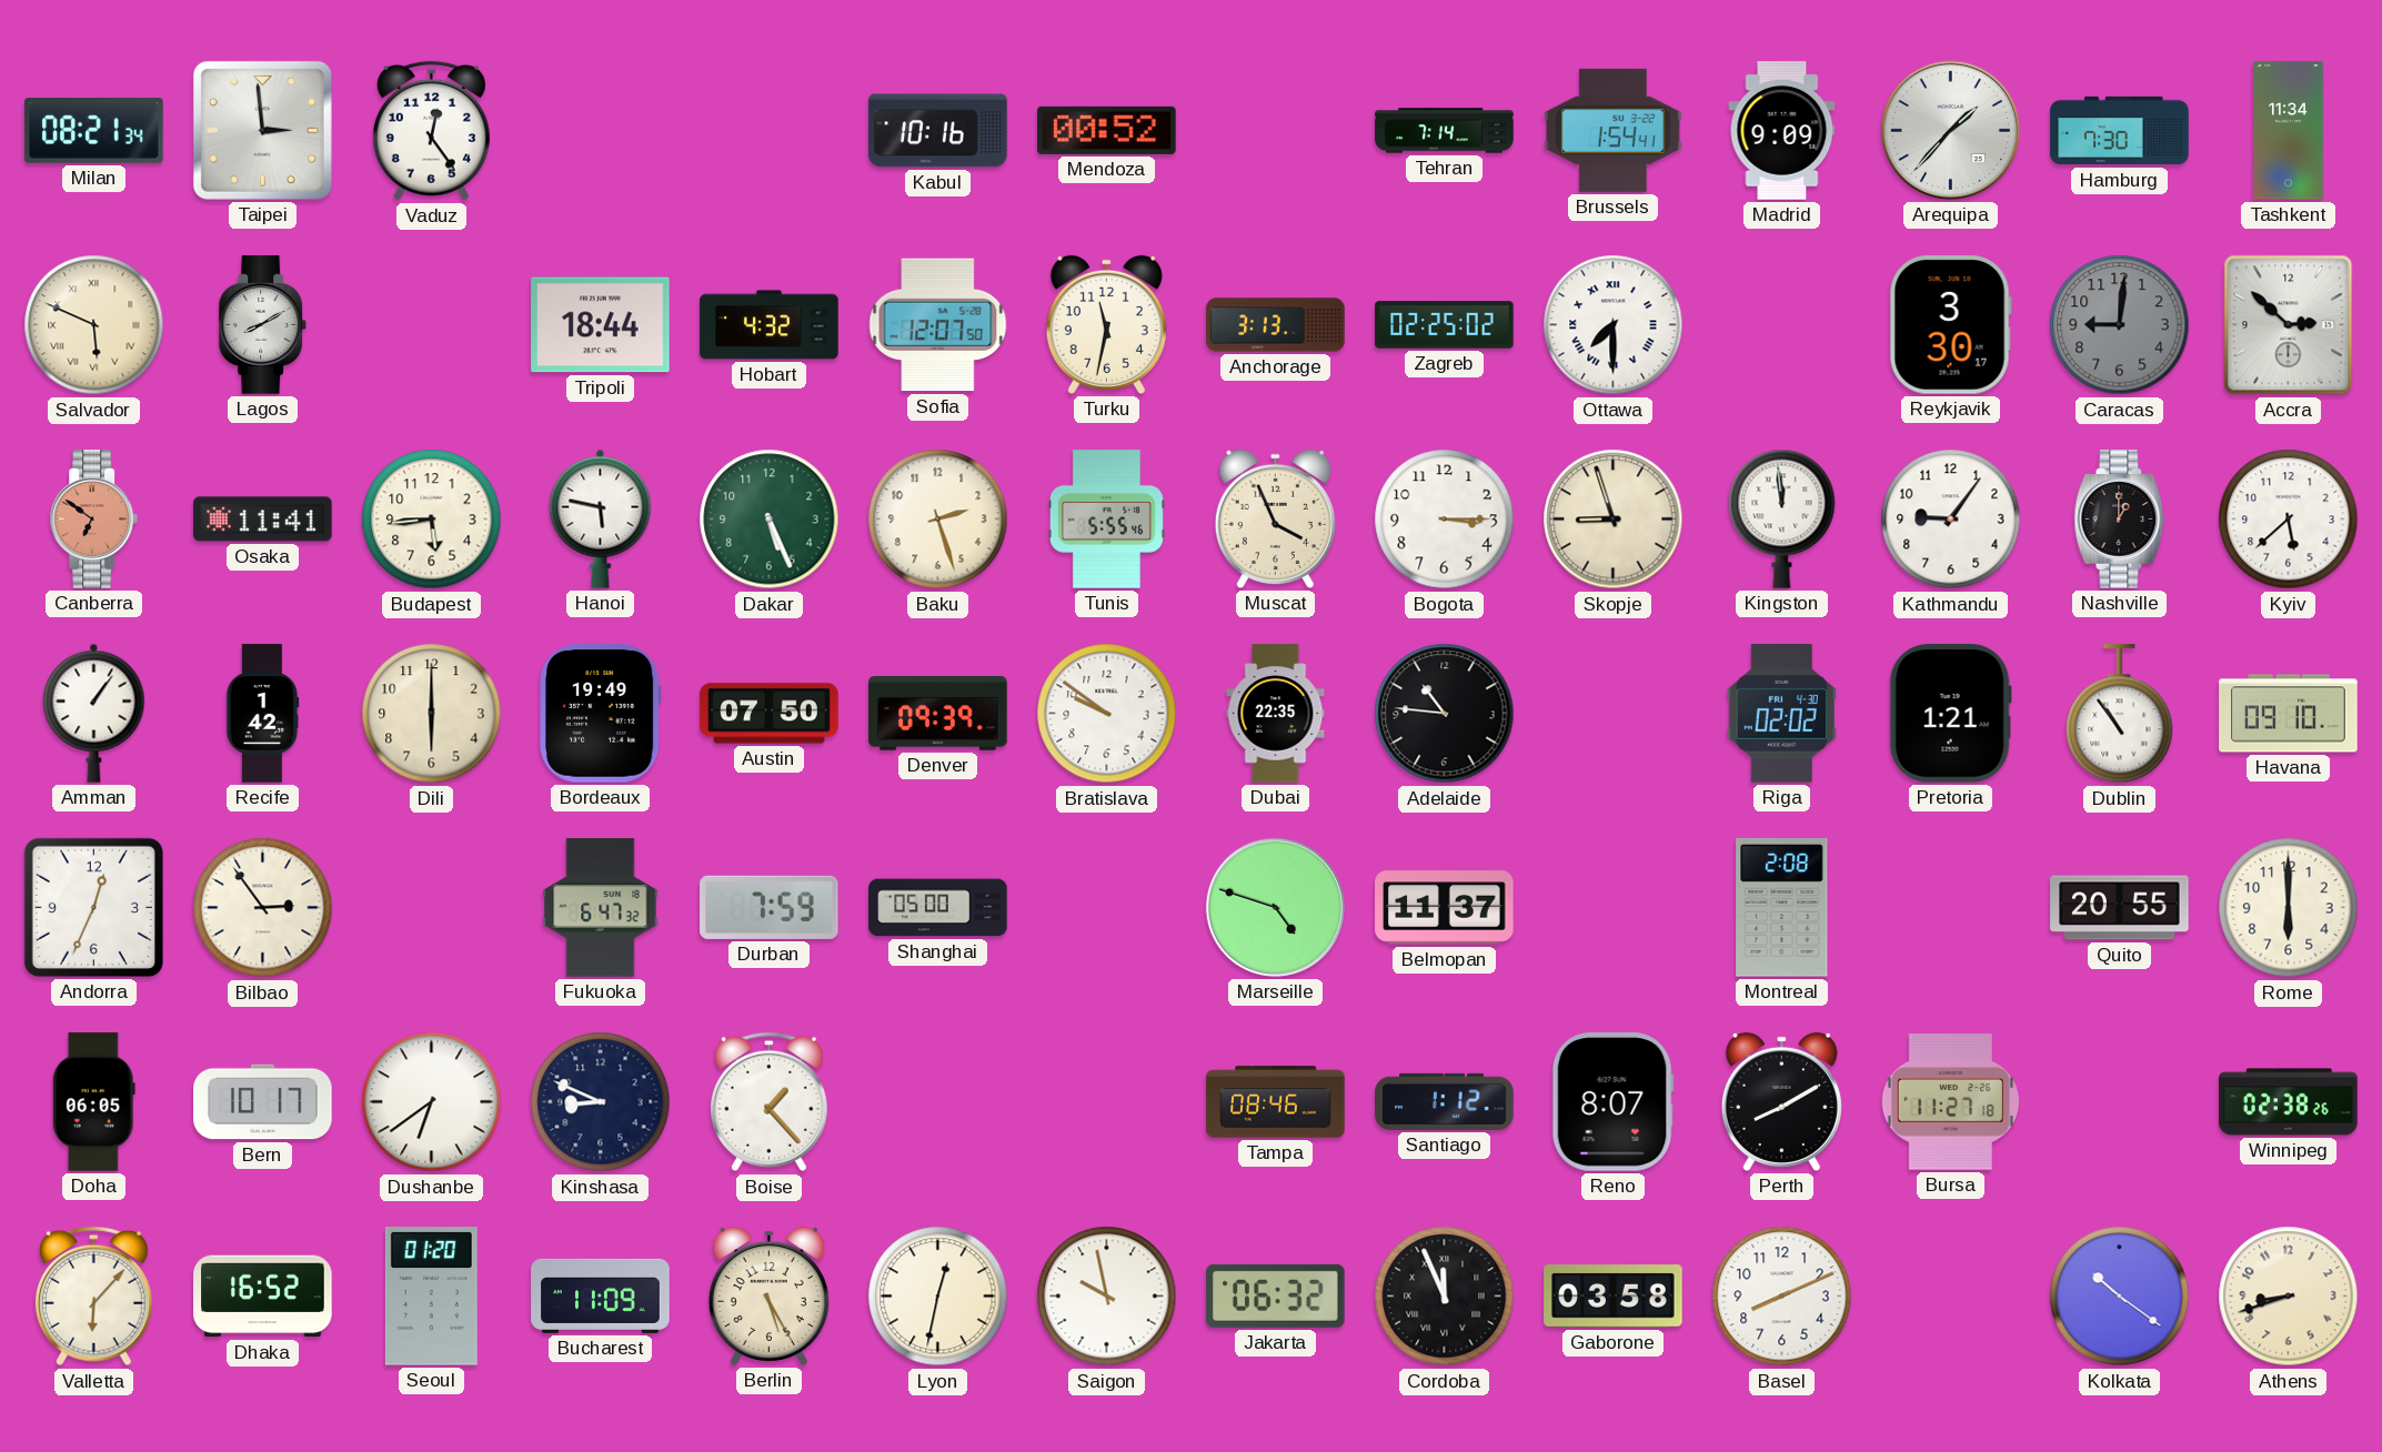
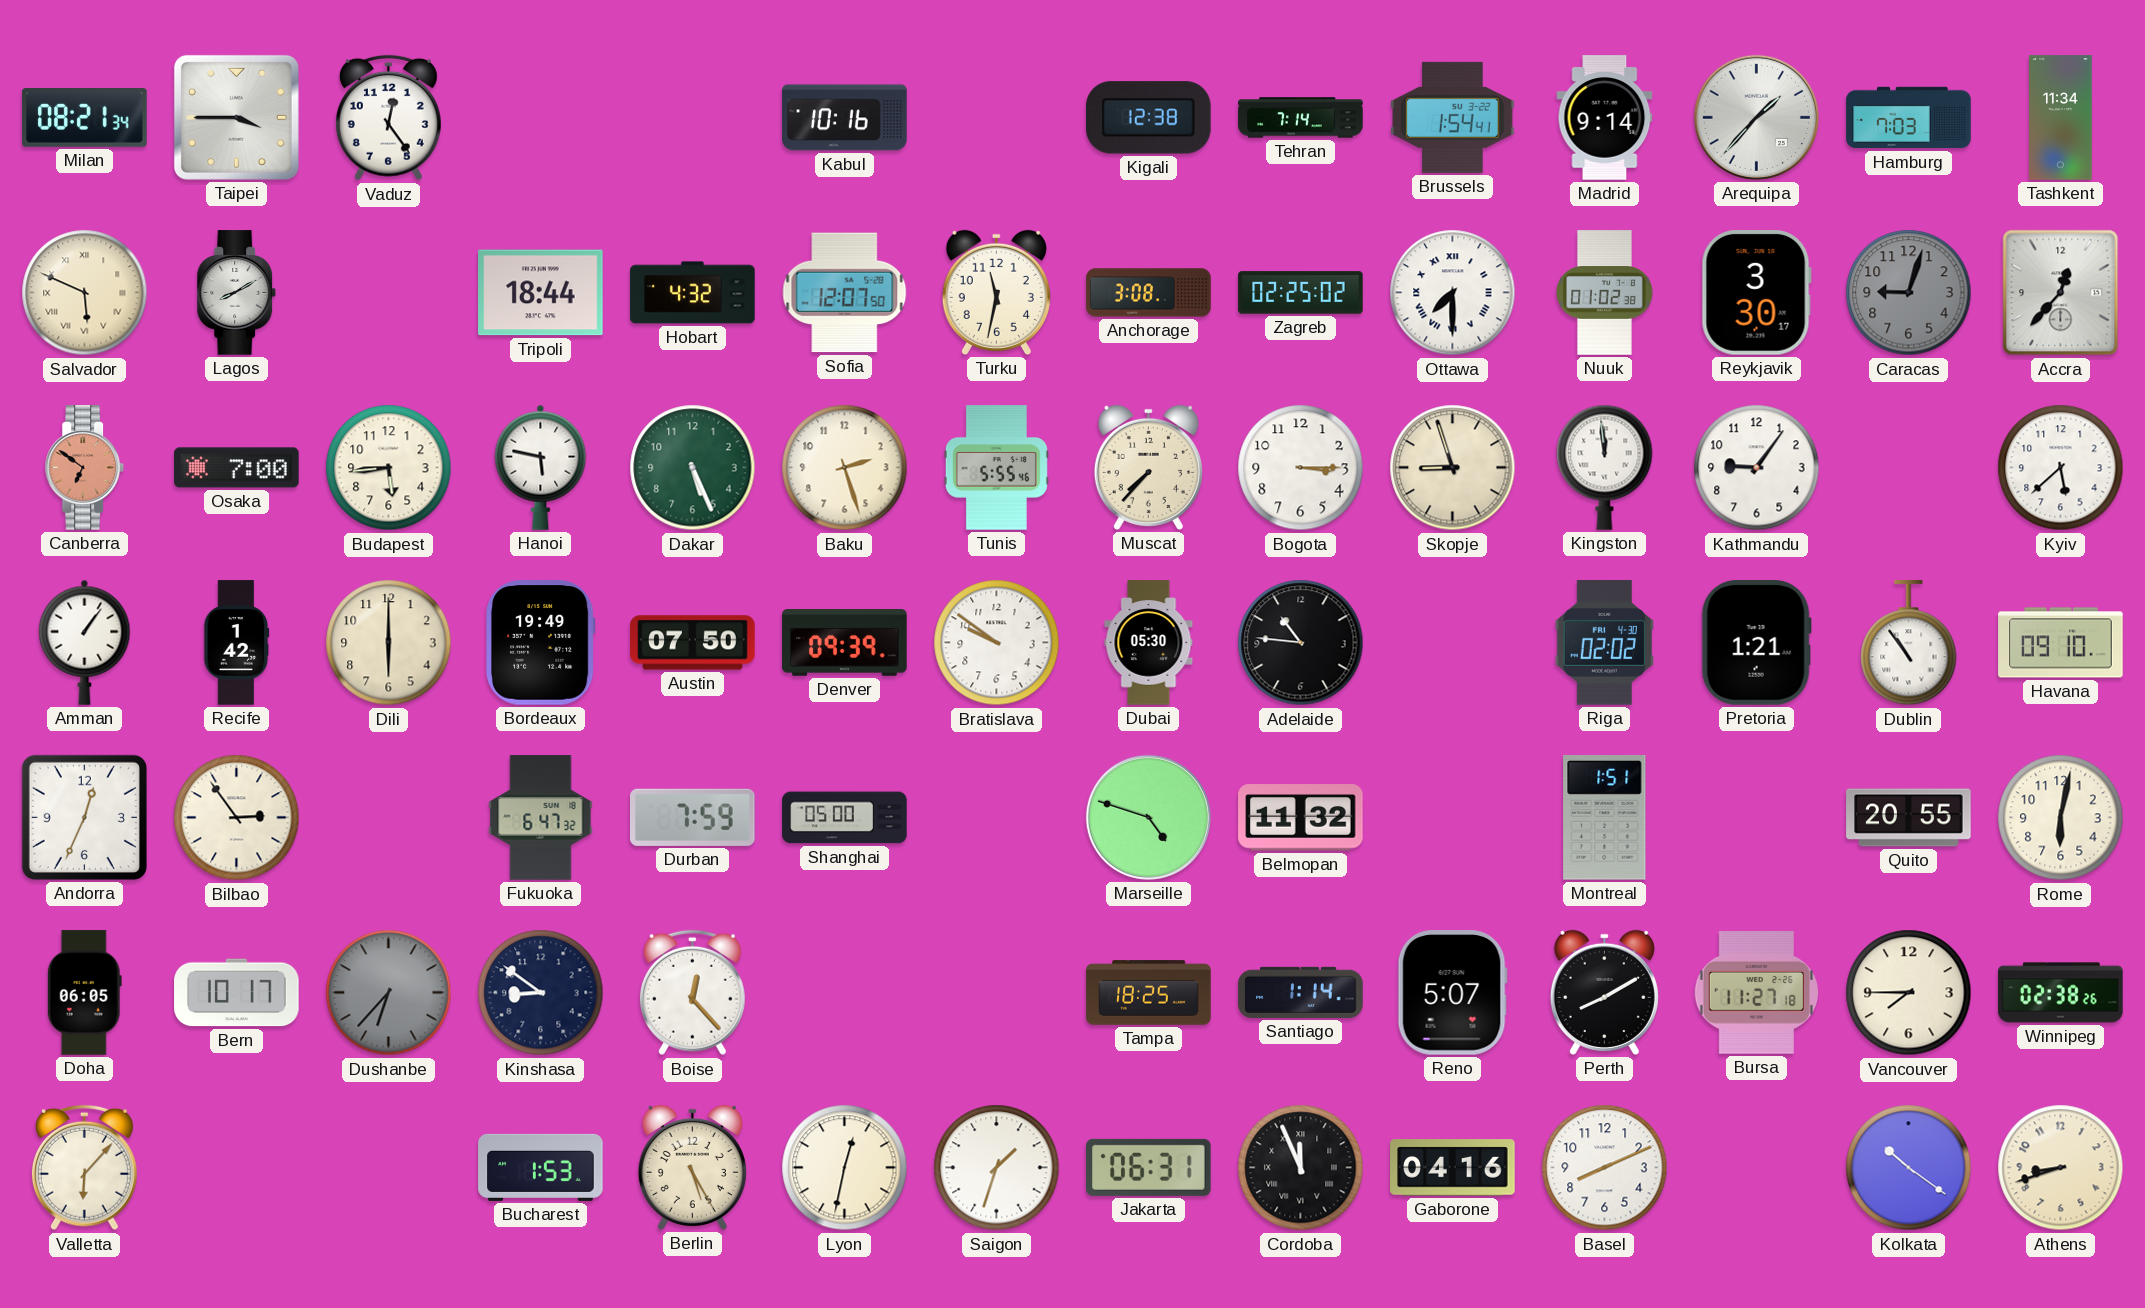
Taipei: 2:59 -> 3:45 (236, 117)
Mendoza: 00:52 -> none (1107, 130)
Kigali: none -> 12:38 (1149, 118)
Madrid: 9:09 -> 9:14 (1605, 118)
Hamburg: 7:30 -> 7:03 (1909, 118)
Anchorage: 3:13 -> 3:08 (1149, 293)
Nuuk: none -> 01:02 (1605, 293)
Caracas: 9:01 -> 9:03 (1909, 293)
Accra: 2:52 -> 12:37 (2061, 293)
Osaka: 11:41 -> 7:00 (237, 468)
Muscat: 3:56 -> 7:37 (1148, 467)
Nashville: 1:00 -> none (2120, 520)
Dubai: 22:35 -> 05:30 (1149, 643)
Belmopan: 11:37 -> 11:32 (1301, 818)
Montreal: 2:08 -> 1:51 (1605, 818)
Rome: 6:00 -> 6:02 (2061, 818)
Dushanbe: 6:39 -> 6:37 (389, 993)
Dushanbe dial: white -> grey (389, 993)
Kinshasa: 8:49 -> 8:51 (541, 993)
Boise: 1:23 -> 12:23 (692, 993)
Tampa: 08:46 -> 18:25 (1149, 993)
Santiago: 1:12 -> 1:14 (1301, 992)
Reno: 8:07 -> 5:07 (1452, 993)
Vancouver: none -> 7:45 (1909, 993)
Dhaka: 16:52 -> none (263, 1297)
Seoul: 01:20 -> none (431, 1297)
Bucharest: 11:09 -> 1:53 (541, 1167)
Saigon: 9:58 -> 1:33 (997, 1168)
Jakarta: 06:32 -> 06:31 (1149, 1167)
Gaborone: 03:58 -> 04:16 (1453, 1168)
